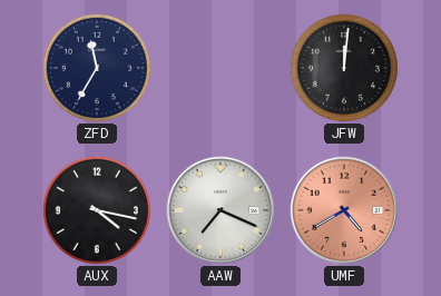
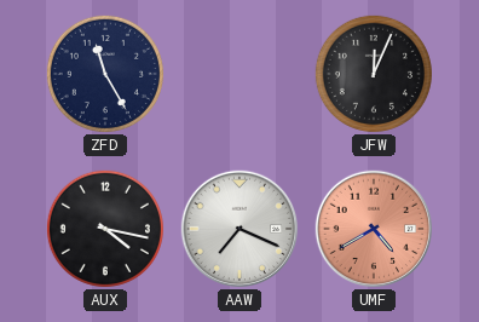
ZFD: 11:35 -> 11:25 (105, 74)
JFW: 12:01 -> 12:04 (374, 74)
